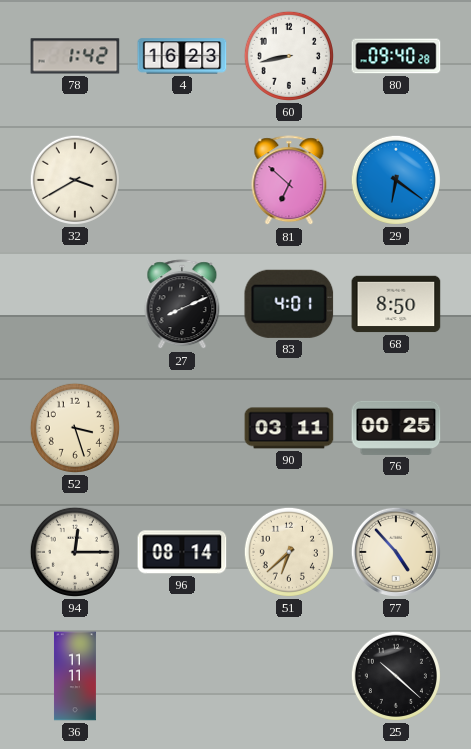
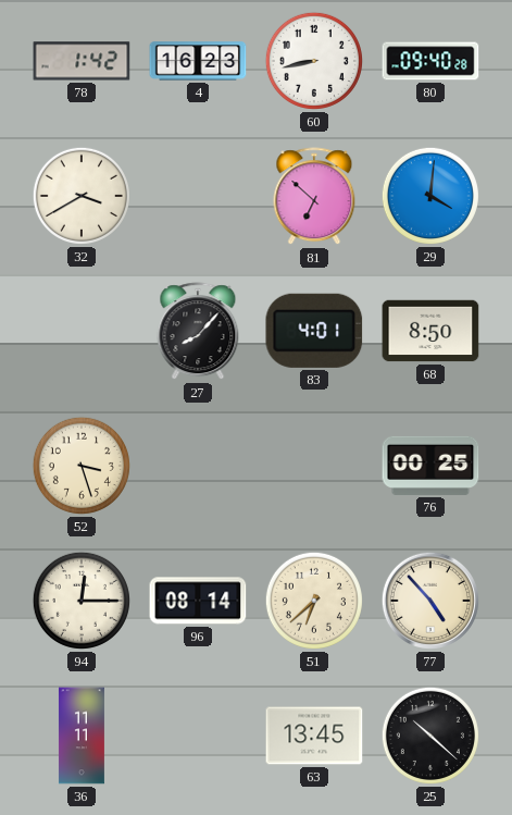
29: 6:21 -> 4:01 (430, 196)
27: 8:11 -> 8:07 (198, 332)
90: 03:11 -> none (289, 428)
63: none -> 13:45 (314, 736)
